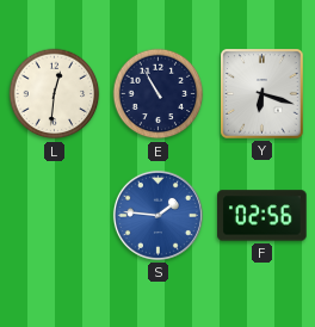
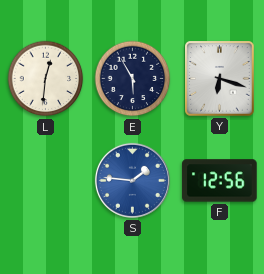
E: 10:55 -> 5:55 (133, 79)
F: 02:56 -> 12:56 (220, 181)
